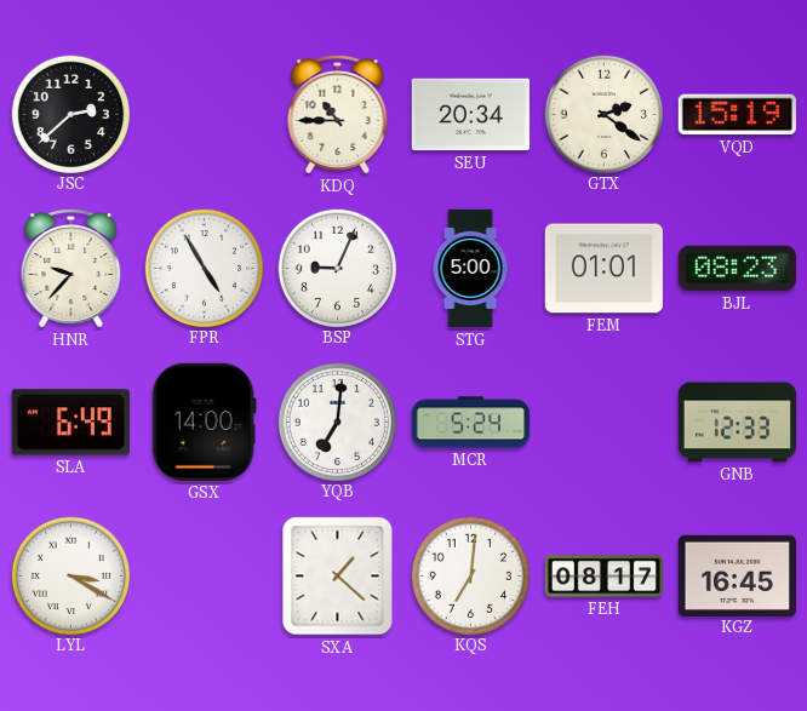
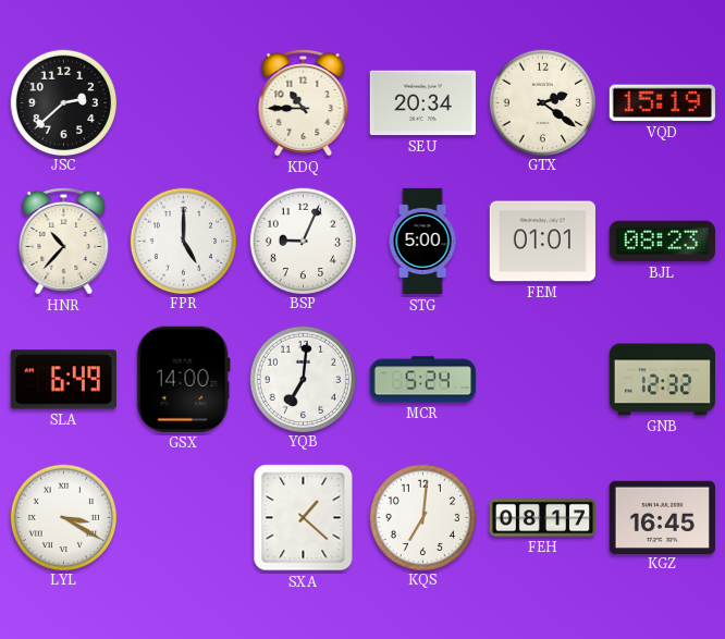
HNR: 9:37 -> 10:37 (64, 242)
FPR: 4:55 -> 5:00 (183, 241)
GNB: 12:33 -> 12:32 (662, 380)
